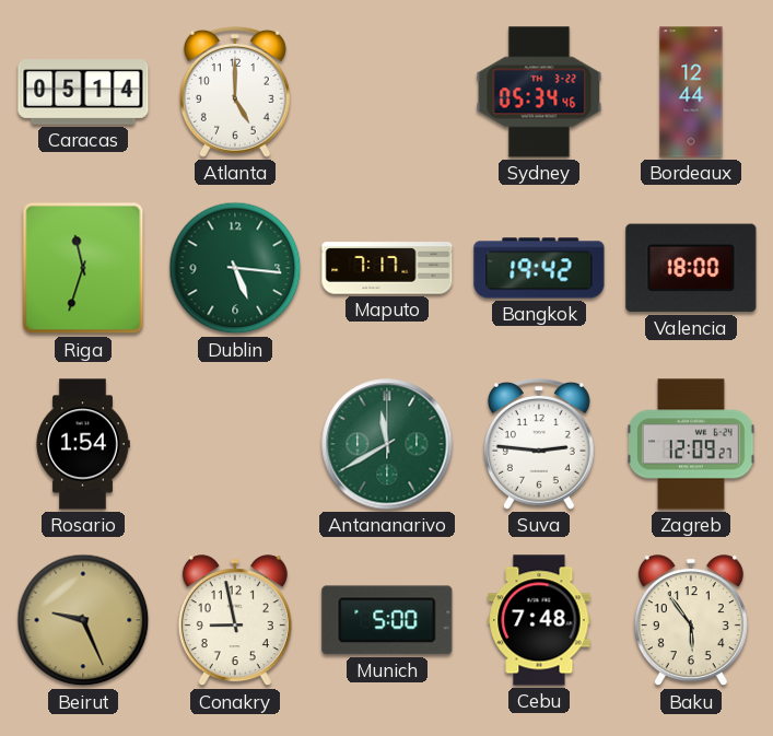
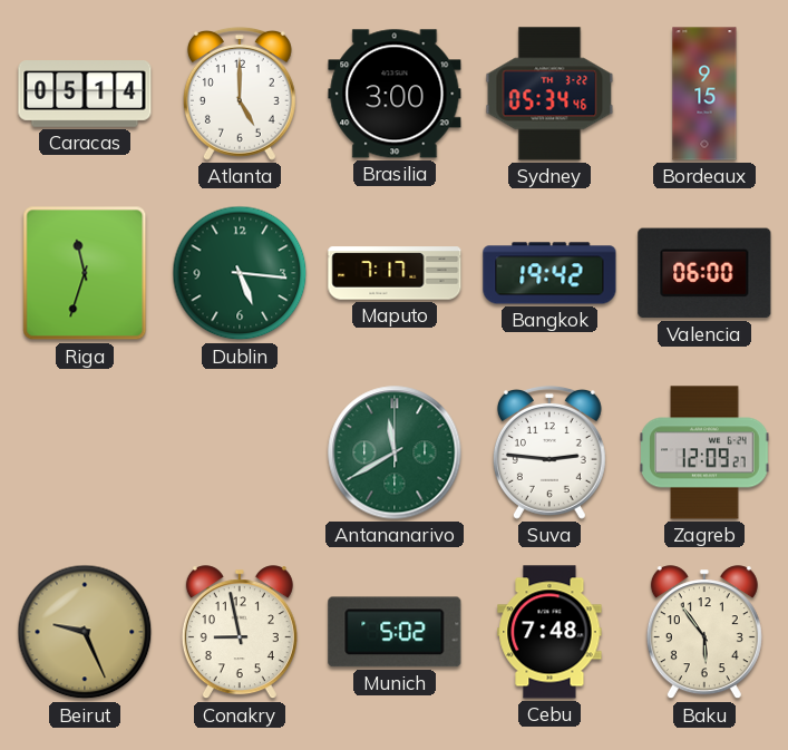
Brasilia: none -> 3:00 (395, 94)
Bordeaux: 12:44 -> 9:15 (704, 94)
Valencia: 18:00 -> 06:00 (704, 273)
Rosario: 1:54 -> none (83, 444)
Munich: 5:00 -> 5:02 (395, 632)
